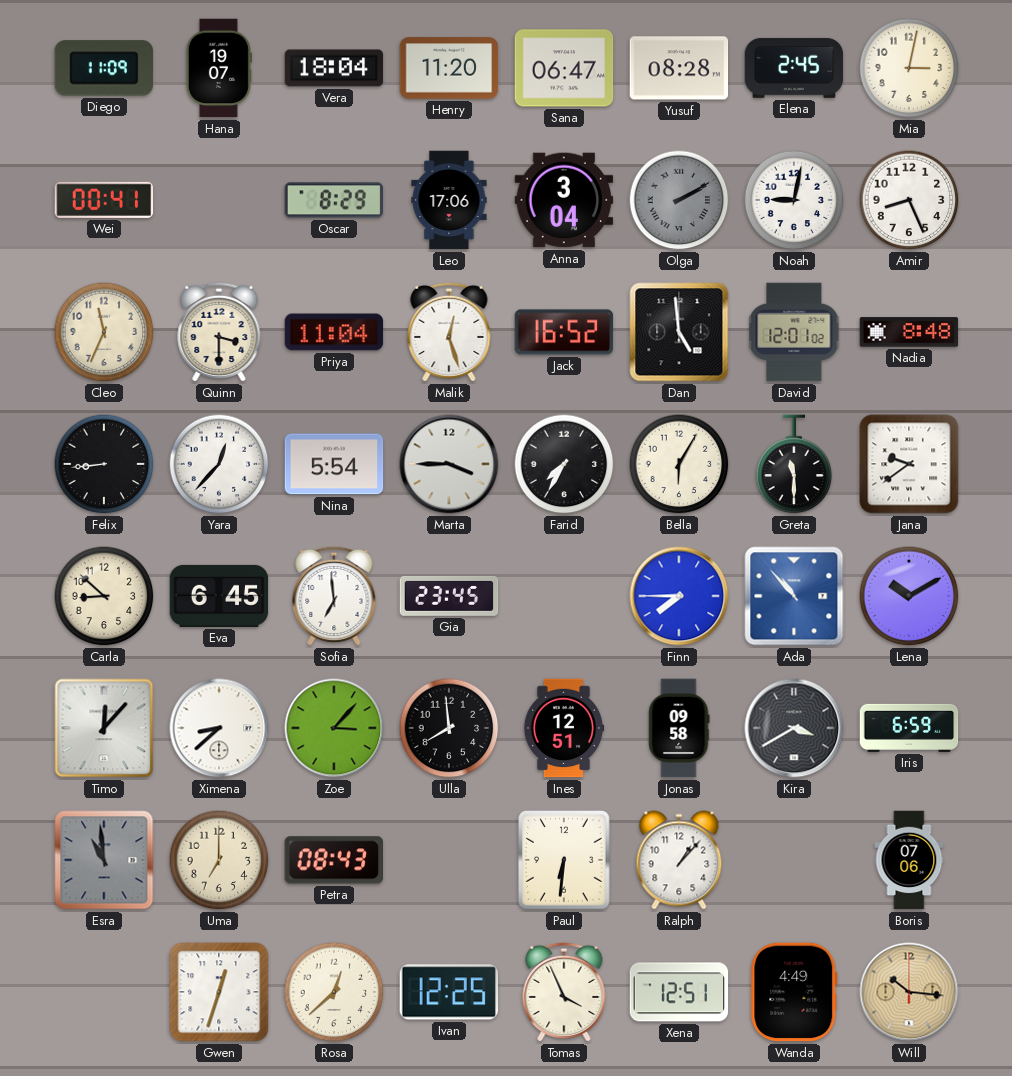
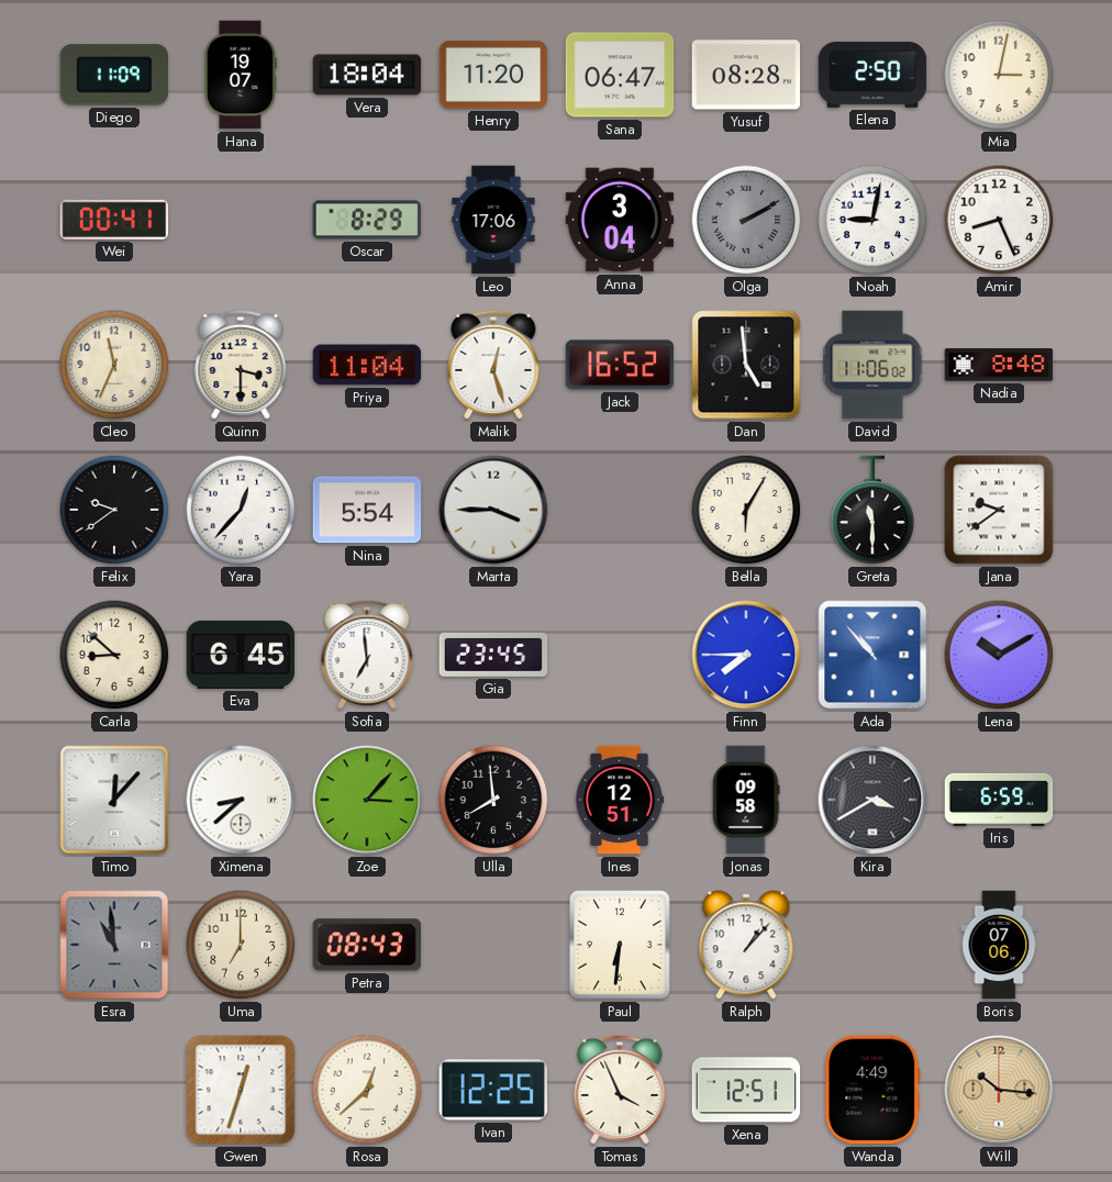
Elena: 2:45 -> 2:50 (872, 75)
David: 12:01 -> 11:06 (872, 365)
Felix: 8:44 -> 9:39 (114, 510)
Farid: 7:35 -> none (564, 464)
